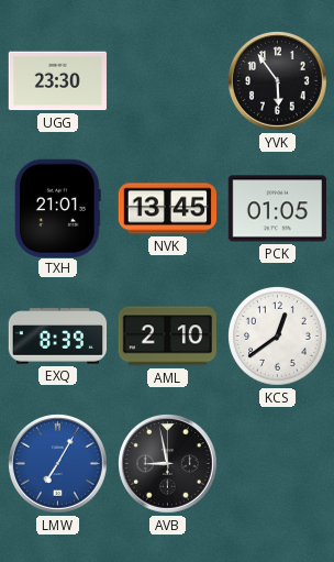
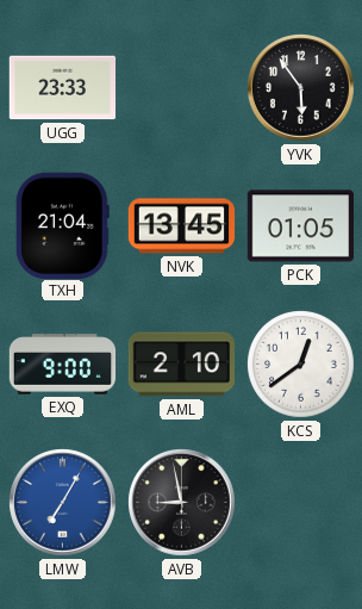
UGG: 23:30 -> 23:33 (63, 88)
TXH: 21:01 -> 21:04 (62, 225)
EXQ: 8:39 -> 9:00 (63, 365)
